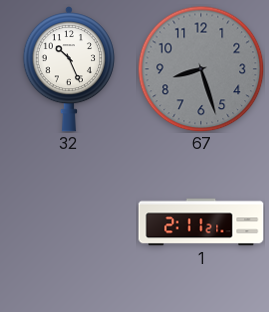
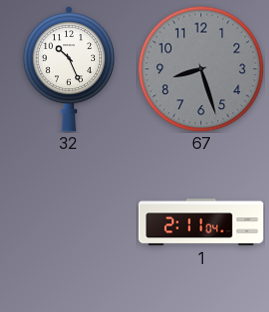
1: 2:11:21 -> 2:11:04 (201, 222)
